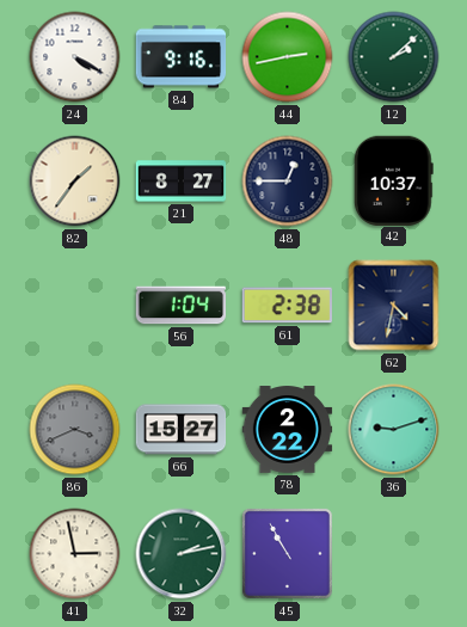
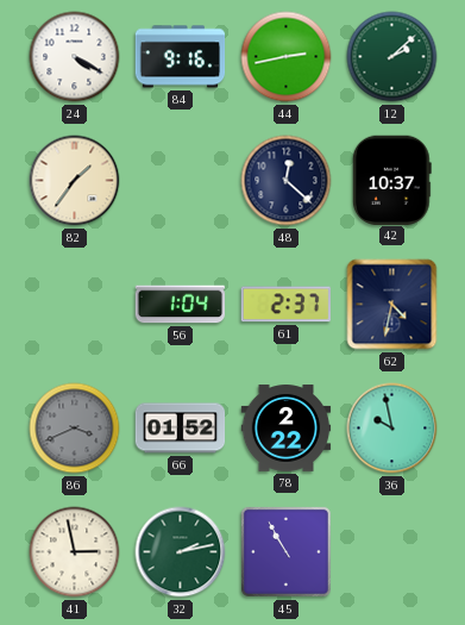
21: 8:27 -> none (182, 182)
48: 12:45 -> 12:22 (287, 181)
61: 2:38 -> 2:37 (285, 305)
66: 15:27 -> 01:52 (181, 429)
36: 9:12 -> 9:58 (392, 429)
